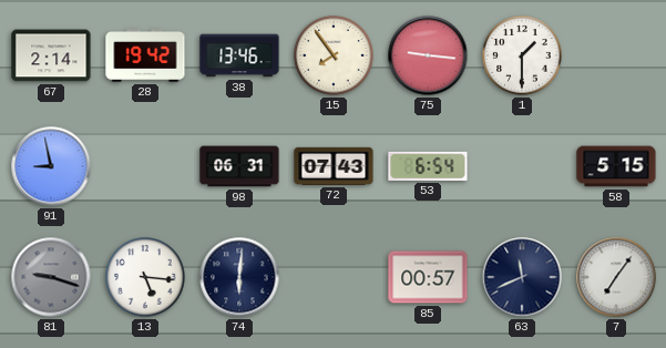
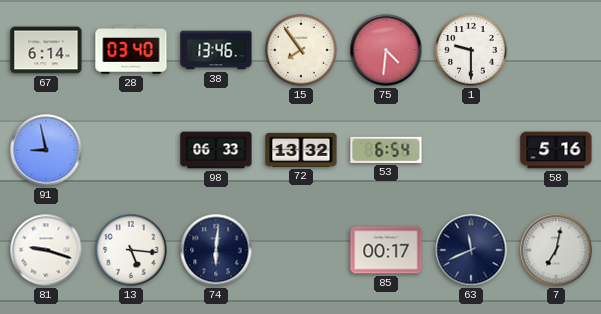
67: 2:14 -> 6:14 (46, 50)
28: 19:42 -> 03:40 (131, 51)
75: 9:16 -> 4:31 (386, 50)
1: 1:30 -> 9:30 (471, 50)
98: 06:31 -> 06:33 (216, 150)
72: 07:43 -> 13:32 (301, 150)
58: 5:15 -> 5:16 (556, 150)
81 dial: grey -> white (46, 250)
85: 00:57 -> 00:17 (386, 250)
7: 7:06 -> 7:02 (556, 250)
